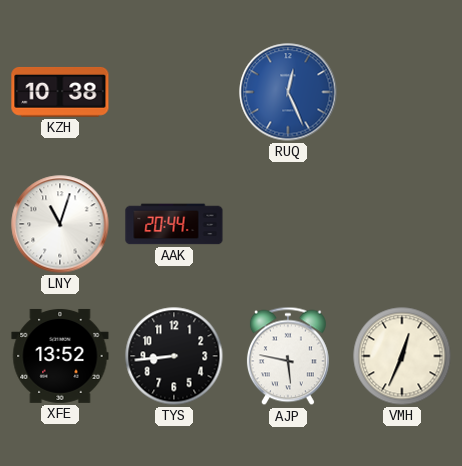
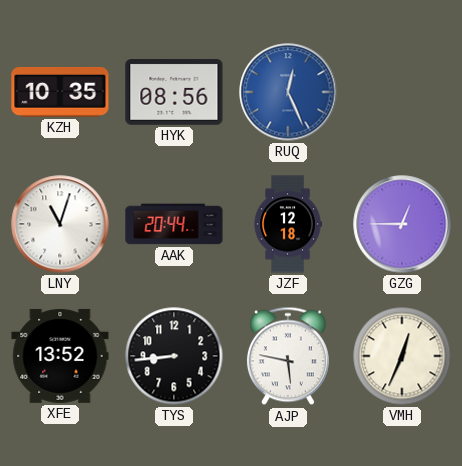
KZH: 10:38 -> 10:35 (60, 92)
HYK: none -> 08:56 (174, 93)
JZF: none -> 12:18 (288, 224)
GZG: none -> 12:45 (402, 224)
